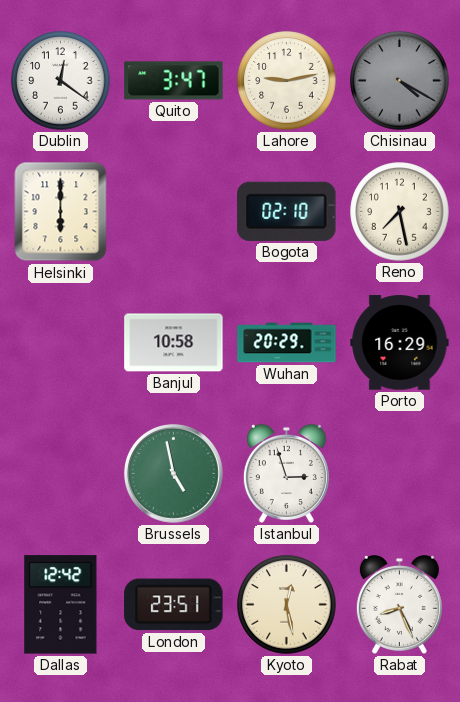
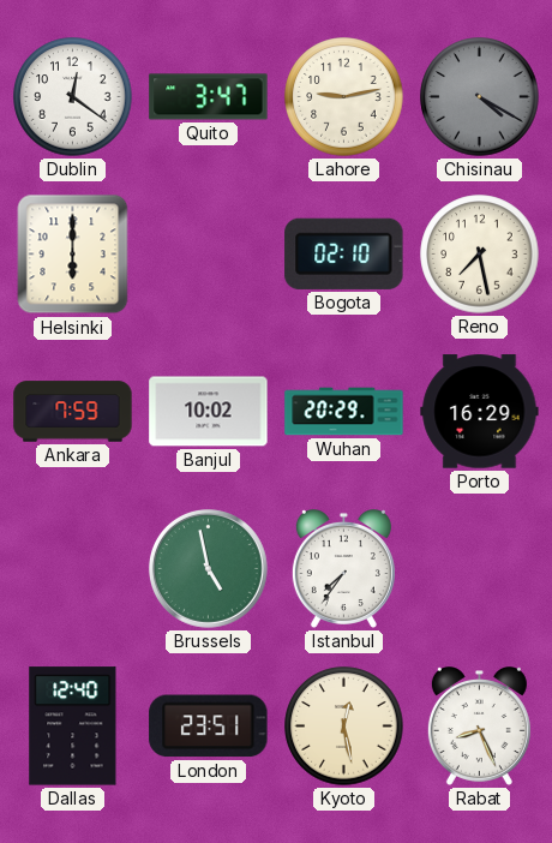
Ankara: none -> 7:59 (73, 412)
Banjul: 10:58 -> 10:02 (209, 412)
Istanbul: 2:57 -> 7:36 (343, 569)
Dallas: 12:42 -> 12:40 (73, 727)
